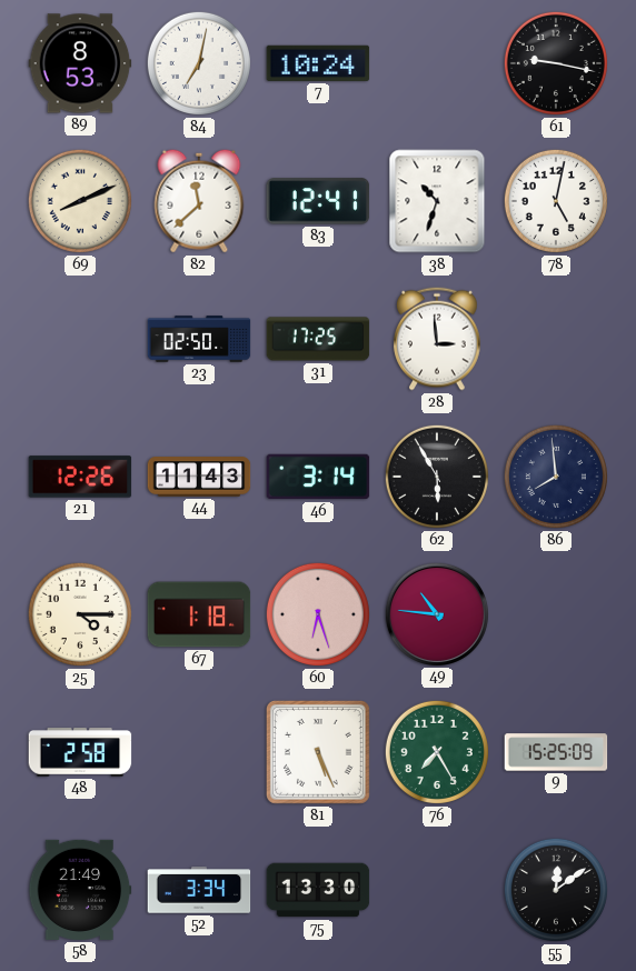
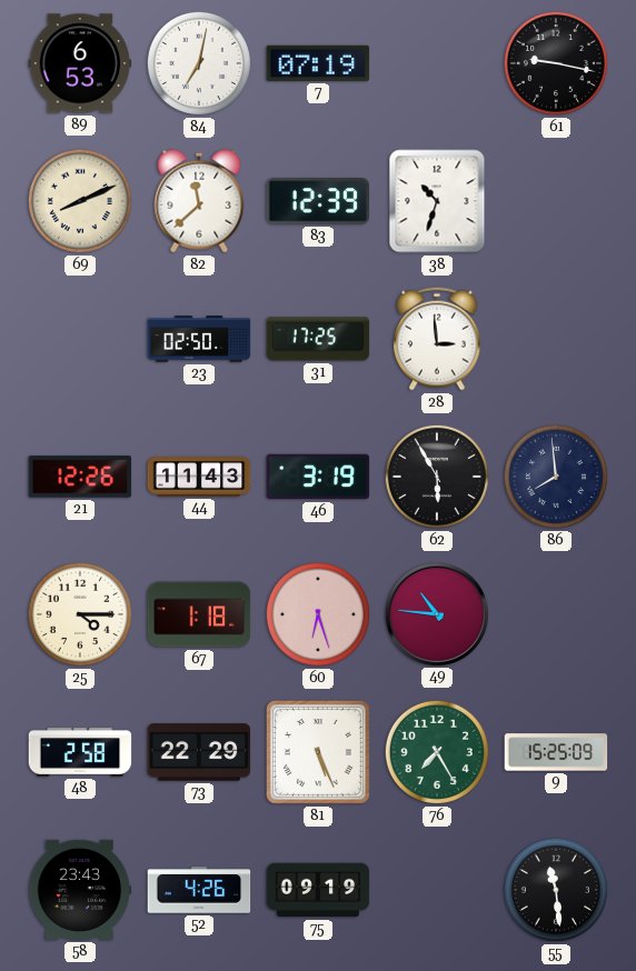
89: 8:53 -> 6:53 (80, 63)
7: 10:24 -> 07:19 (318, 63)
83: 12:41 -> 12:39 (318, 201)
78: 5:02 -> none (556, 201)
46: 3:14 -> 3:19 (318, 477)
73: none -> 22:29 (199, 752)
58: 21:49 -> 23:43 (80, 890)
52: 3:34 -> 4:26 (199, 890)
75: 13:30 -> 09:19 (318, 890)
55: 12:09 -> 11:29 (556, 890)
